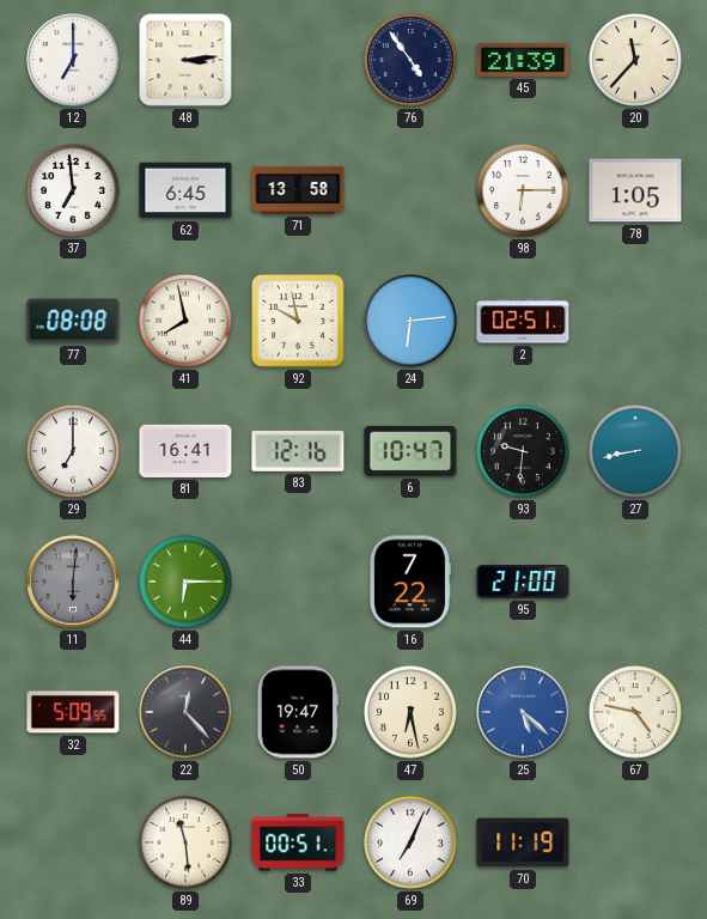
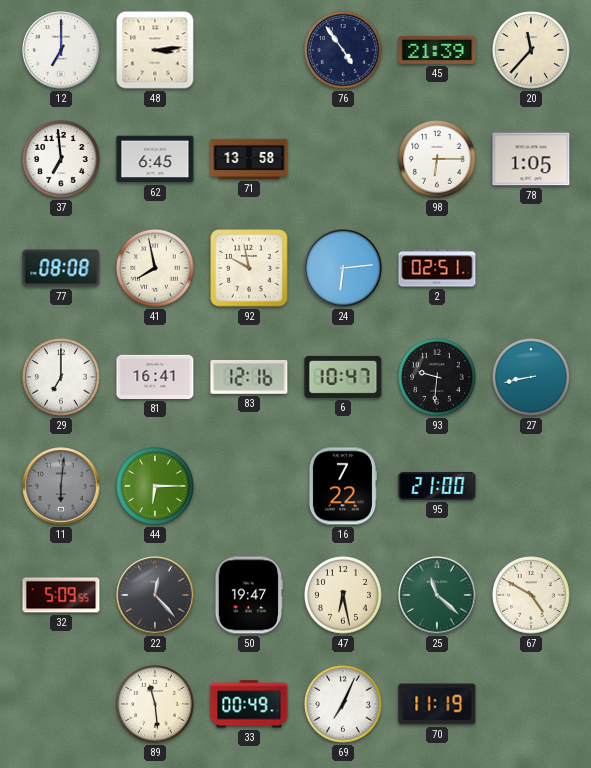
25: 5:22 -> 11:22 (437, 595)
25 dial: blue -> green (437, 595)
67: 4:47 -> 4:50 (531, 595)
33: 00:51 -> 00:49 (249, 704)
